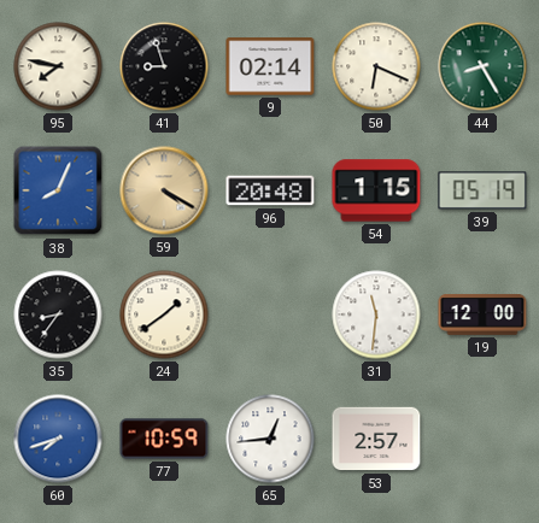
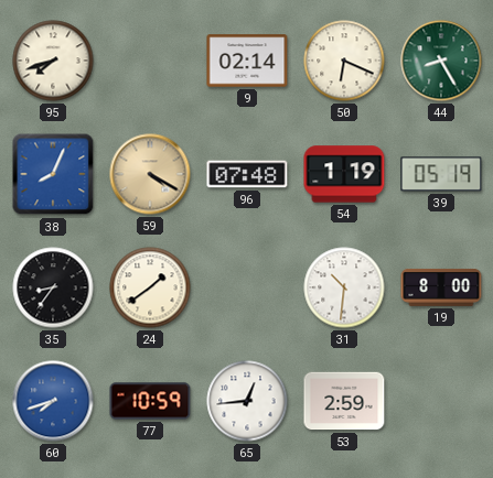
95: 7:47 -> 7:42 (53, 61)
41: 8:57 -> none (164, 66)
96: 20:48 -> 07:48 (247, 174)
54: 1:15 -> 1:19 (344, 174)
31: 11:31 -> 10:31 (344, 287)
19: 12:00 -> 8:00 (441, 287)
53: 2:57 -> 2:59 (344, 401)
